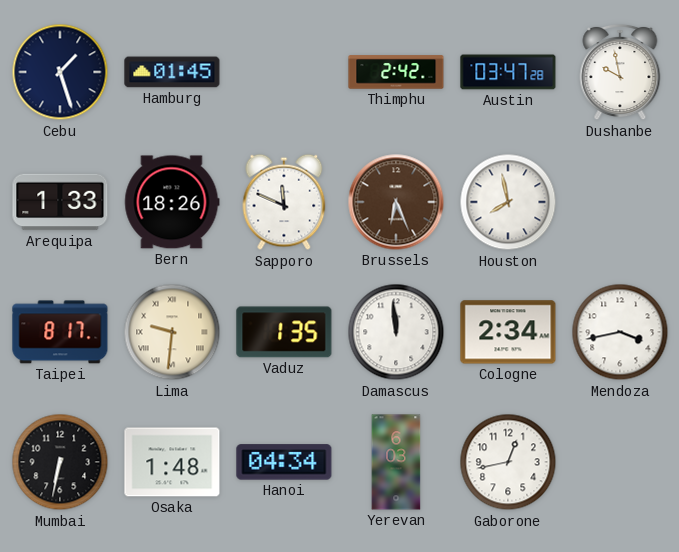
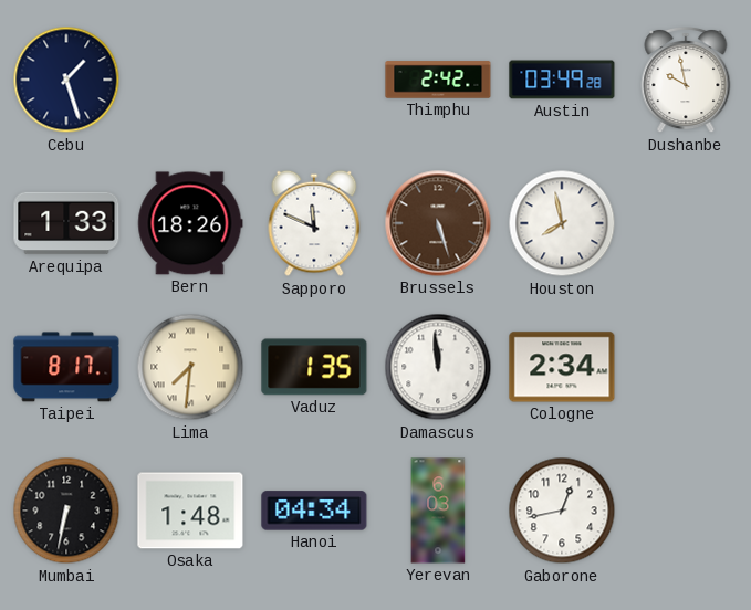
Hamburg: 01:45 -> none (172, 72)
Austin: 03:47 -> 03:49 (562, 80)
Brussels: 6:26 -> 5:27 (438, 223)
Lima: 9:31 -> 7:31 (190, 367)
Mendoza: 3:43 -> none (620, 332)
